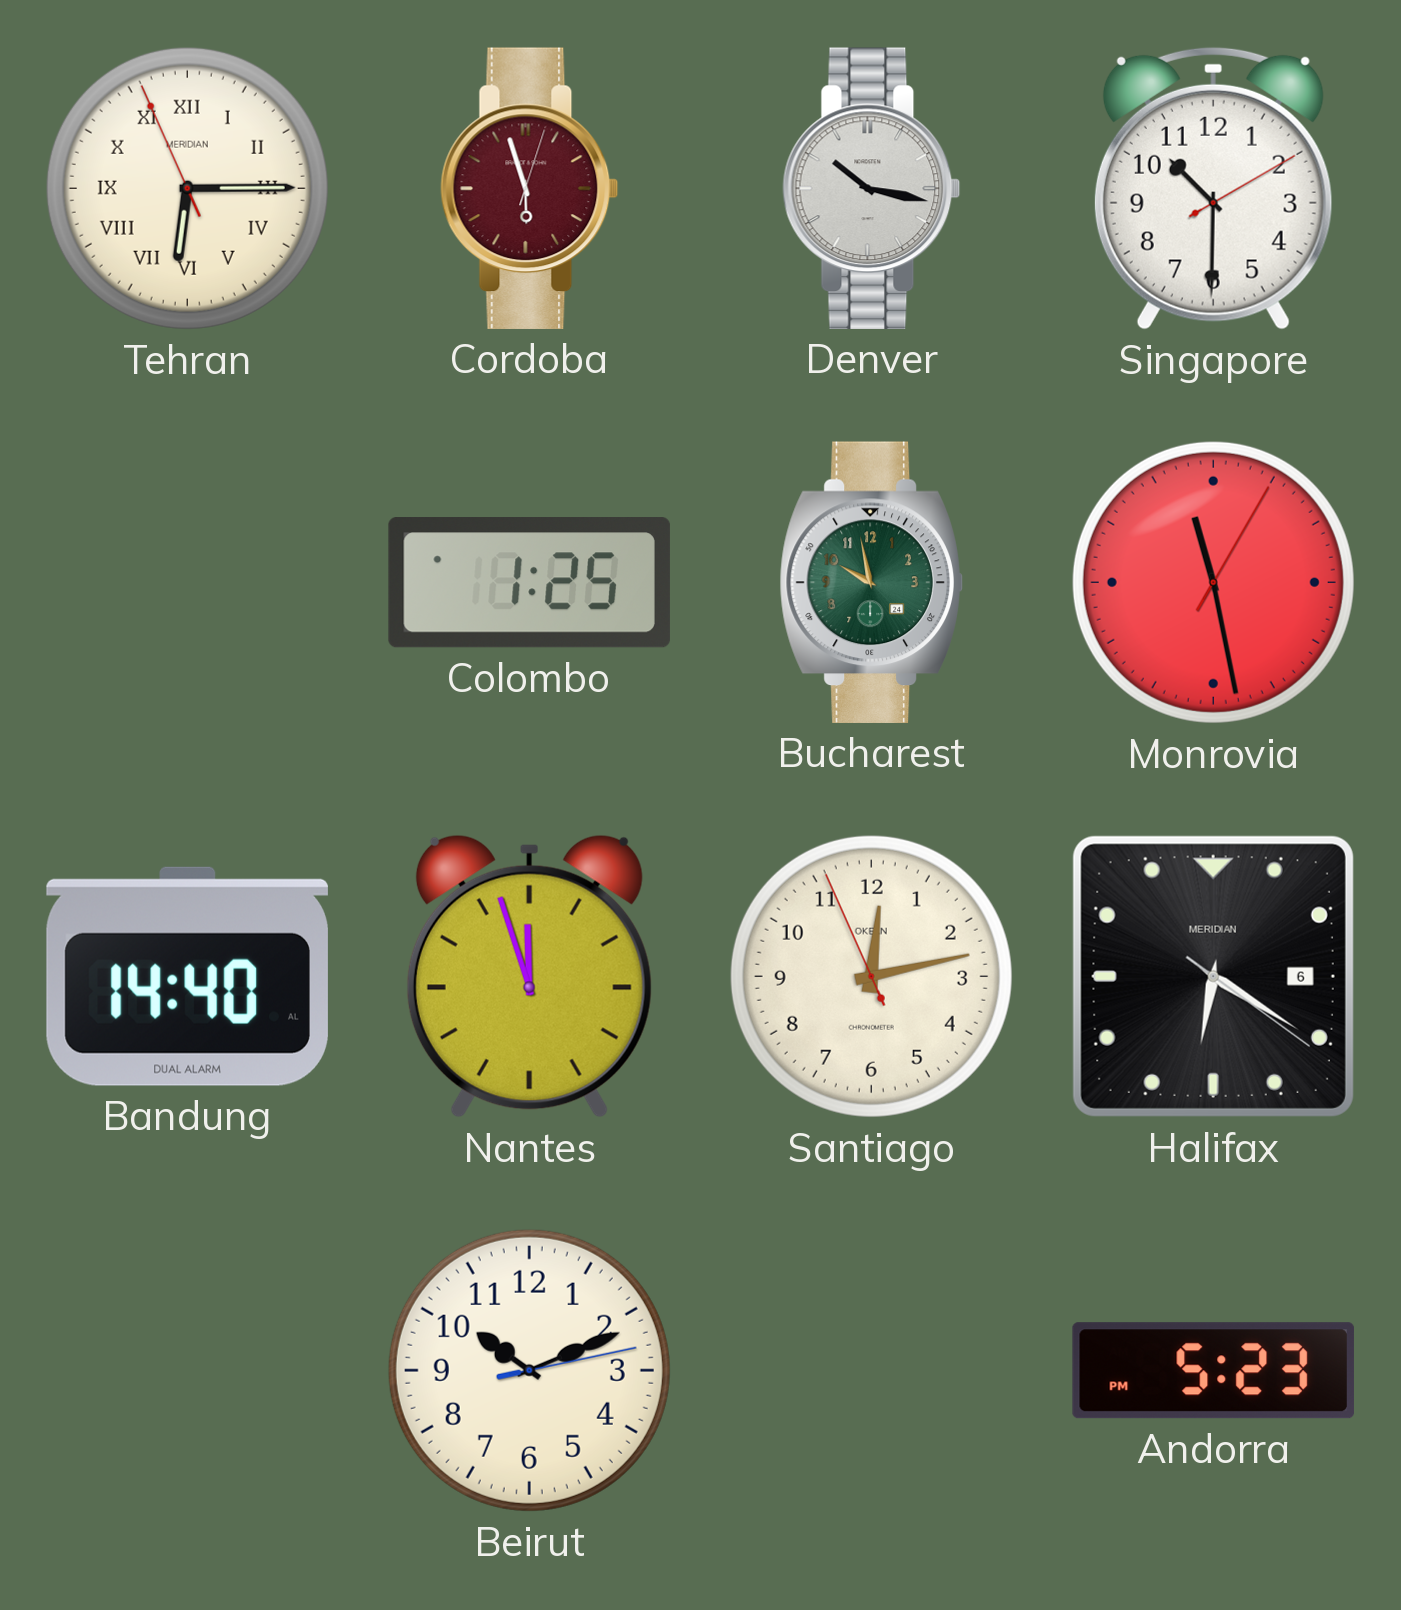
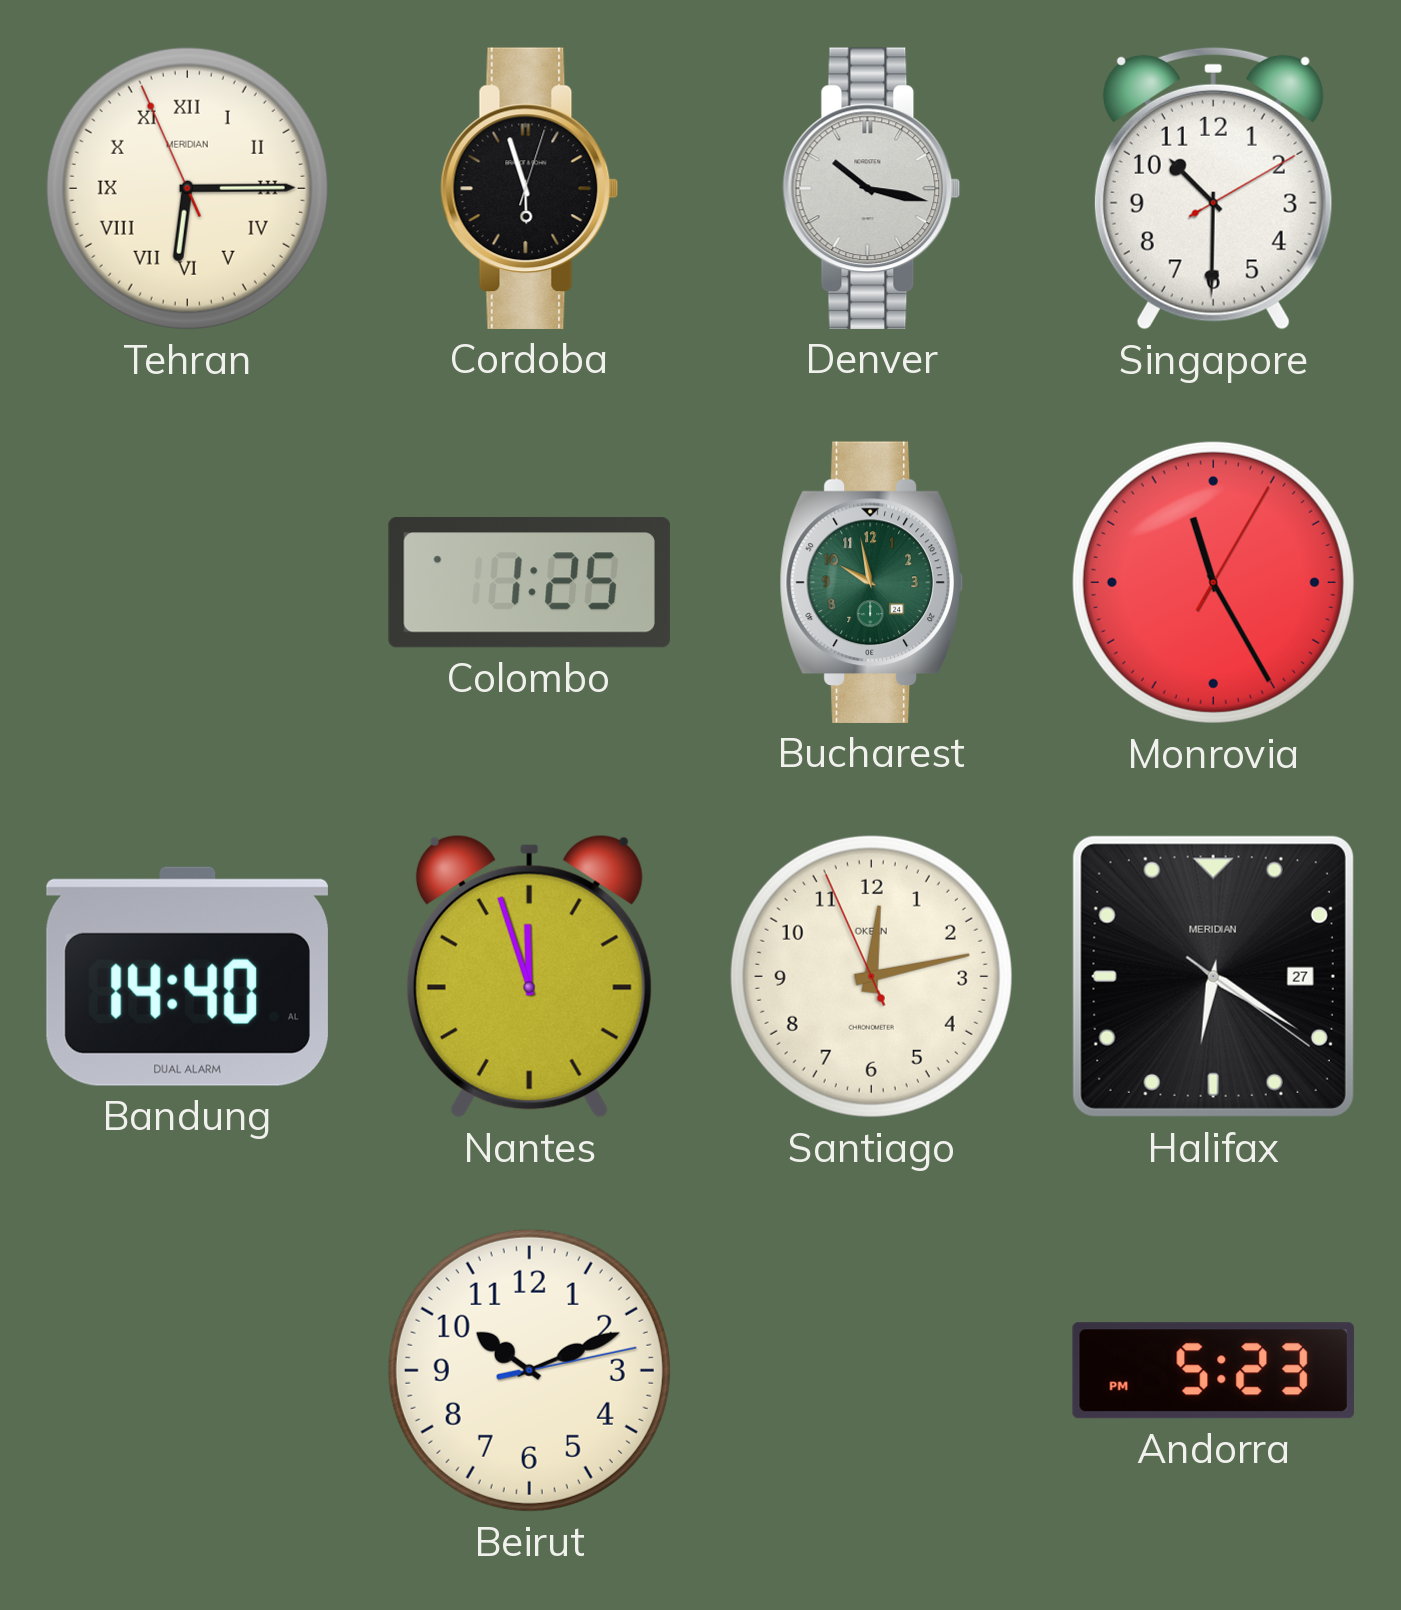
Cordoba dial: burgundy -> black (530, 188)
Monrovia: 11:28 -> 11:25 (1213, 582)
Halifax date: 6 -> 27 (1213, 976)
